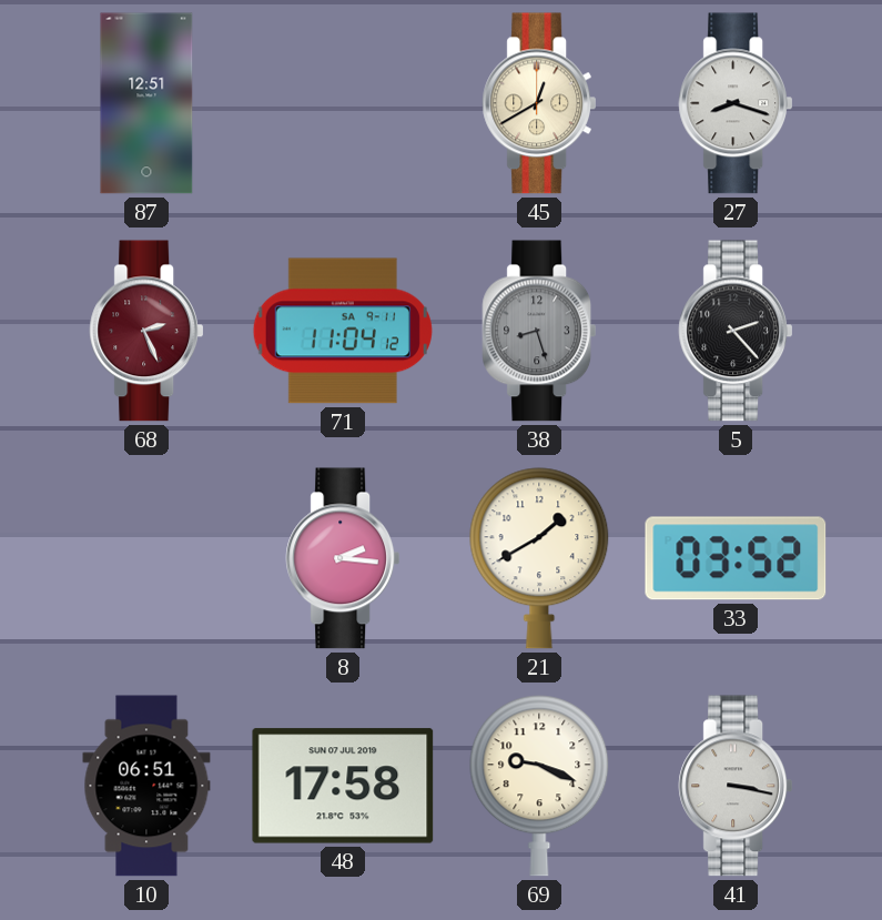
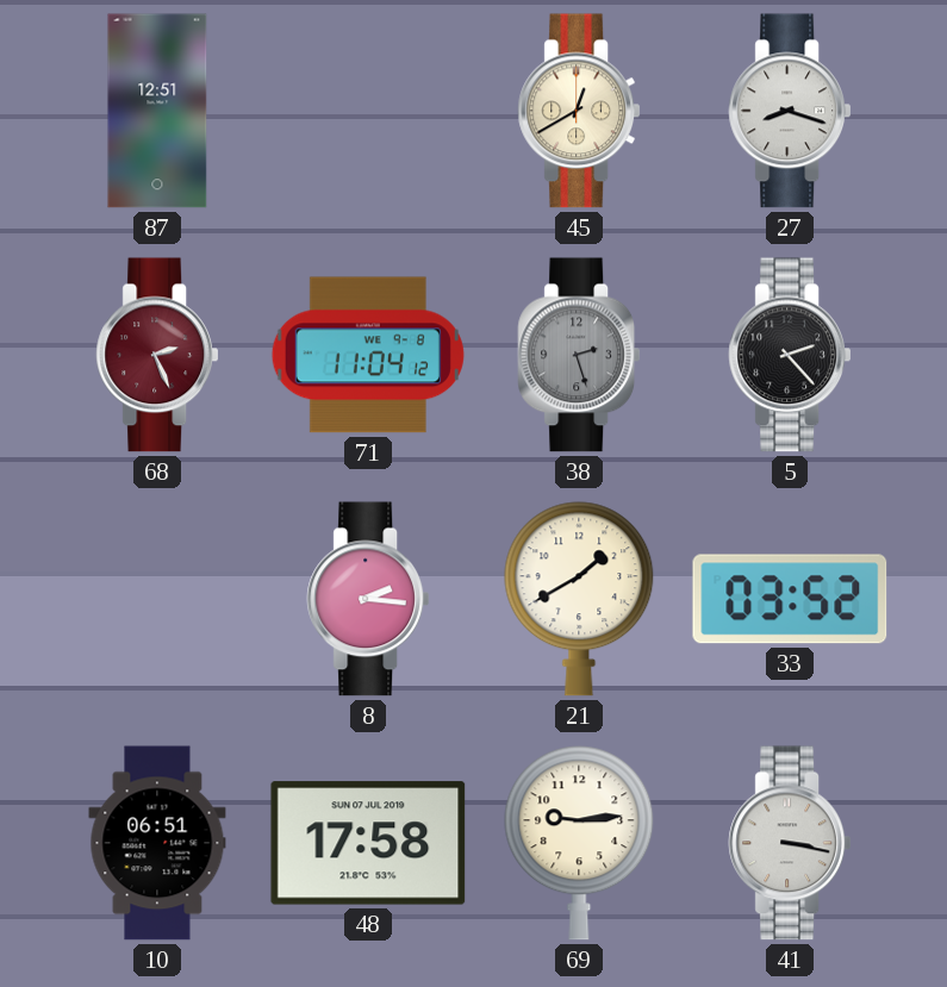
71 date: SA 9-11 -> WE 9-8 (368, 355)
38: 8:27 -> 2:27 (578, 355)
69: 9:19 -> 9:14 (579, 843)
